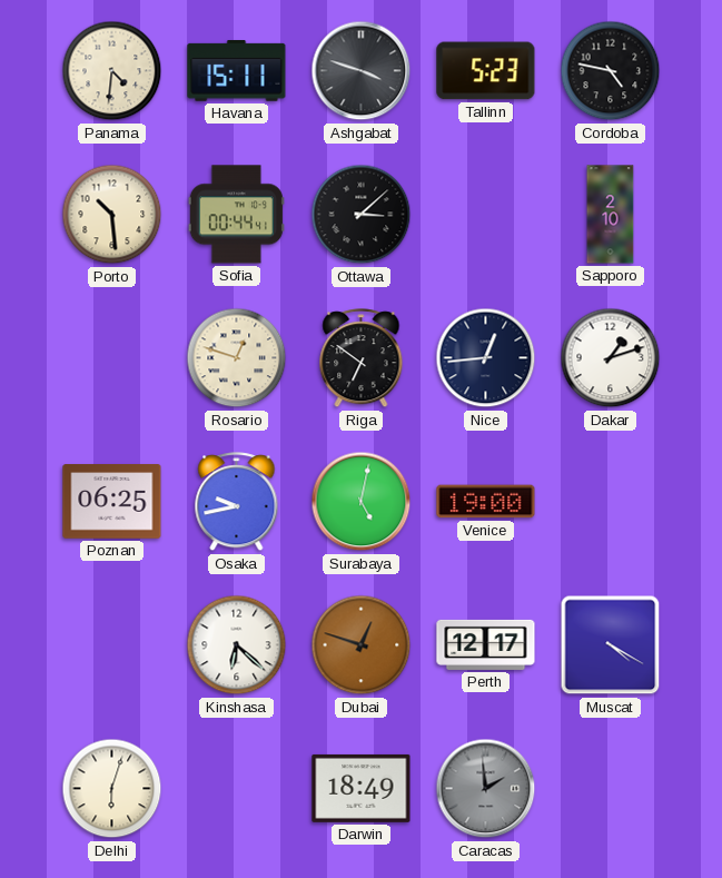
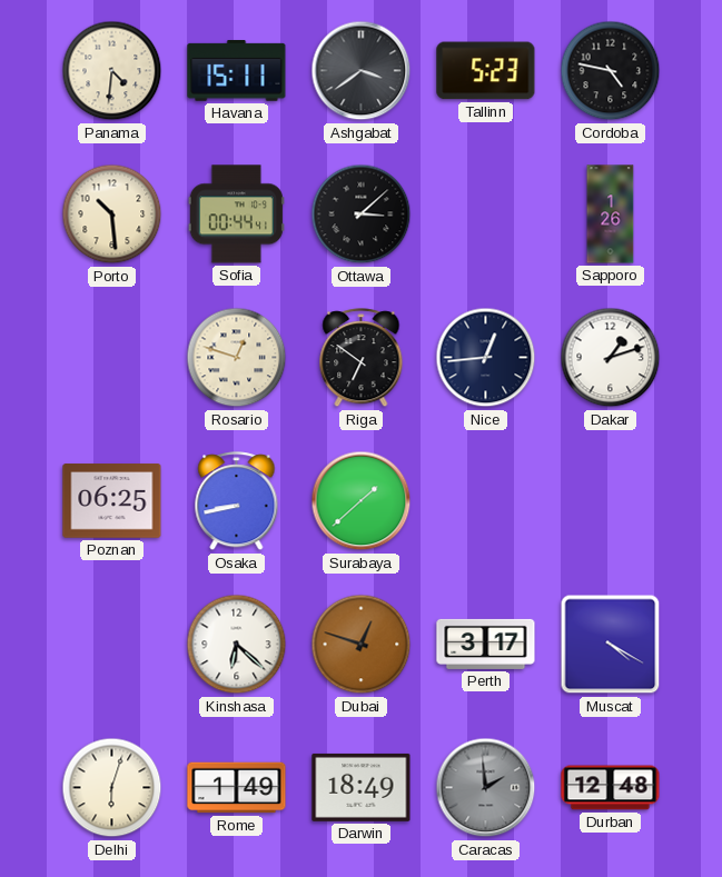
Ashgabat: 3:48 -> 3:39 (362, 71)
Sapporo: 2:10 -> 1:26 (611, 215)
Osaka: 9:43 -> 8:43 (237, 501)
Surabaya: 5:02 -> 1:38 (362, 501)
Venice: 19:00 -> none (486, 502)
Perth: 12:17 -> 3:17 (486, 644)
Rome: none -> 1:49 (237, 788)
Durban: none -> 12:48 (611, 788)
